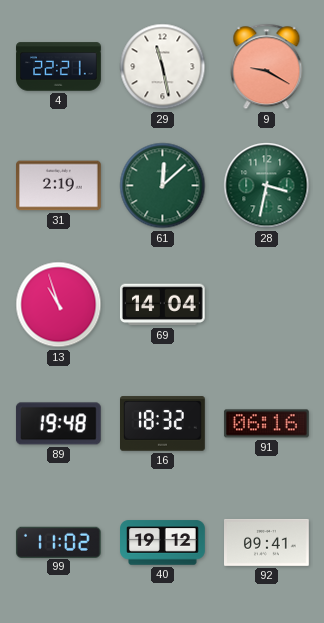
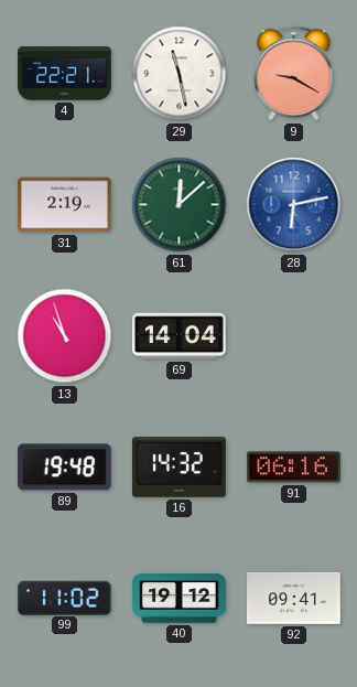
28: 3:32 -> 6:13 (294, 205)
28 dial: green -> blue (294, 205)
16: 18:32 -> 14:32 (180, 468)
